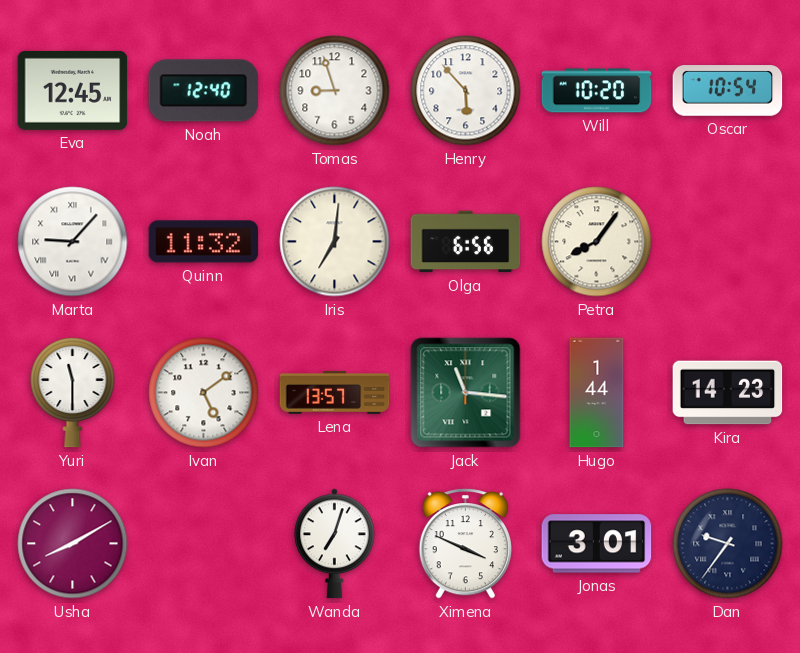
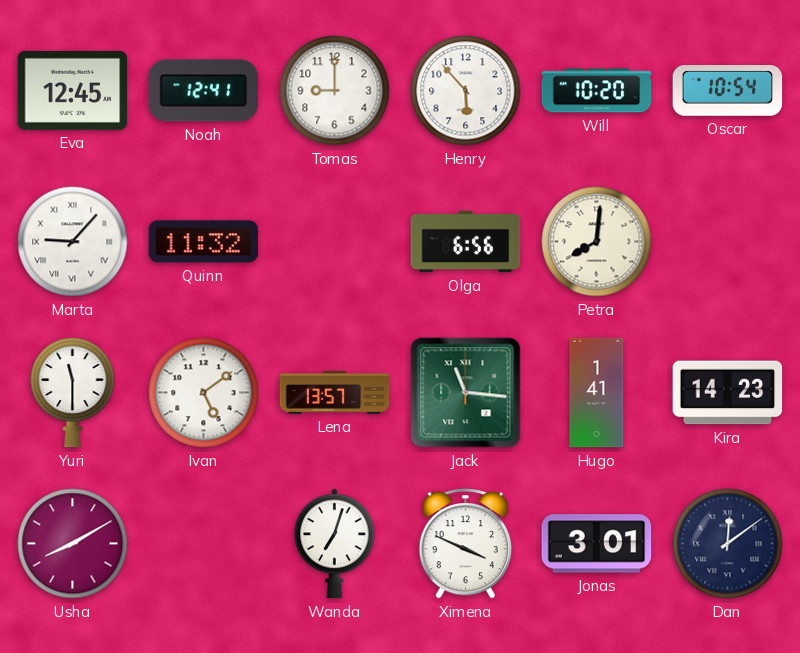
Noah: 12:40 -> 12:41 (204, 91)
Tomas: 8:57 -> 9:00 (335, 91)
Iris: 7:01 -> none (335, 242)
Petra: 8:06 -> 8:01 (597, 242)
Hugo: 1:44 -> 1:41 (597, 393)
Dan: 9:36 -> 12:09 (728, 544)
